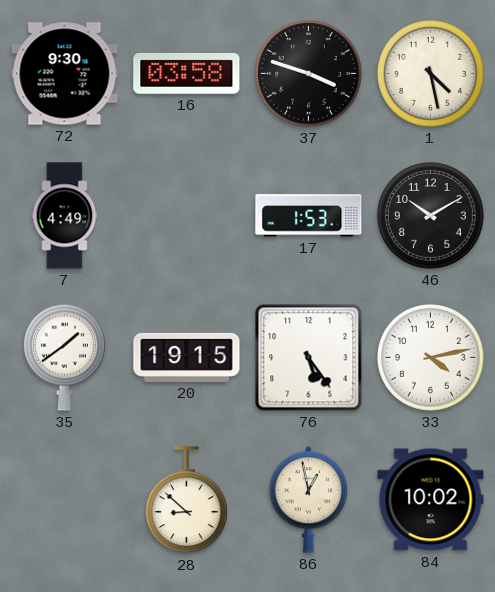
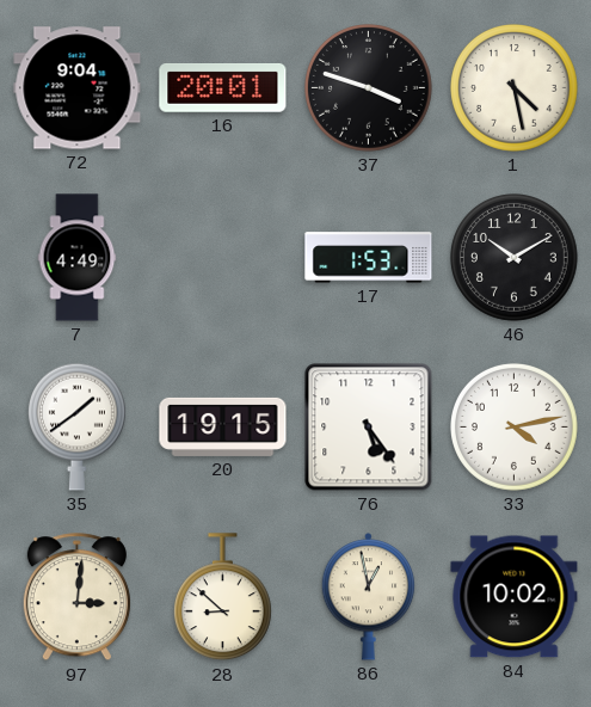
72: 9:30 -> 9:04 (78, 88)
16: 03:58 -> 20:01 (223, 88)
97: none -> 3:01 (76, 597)
